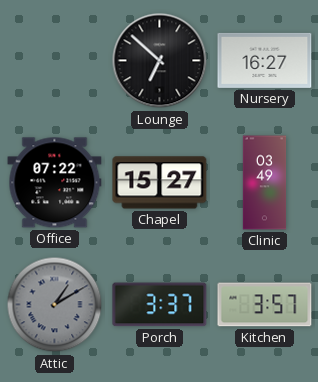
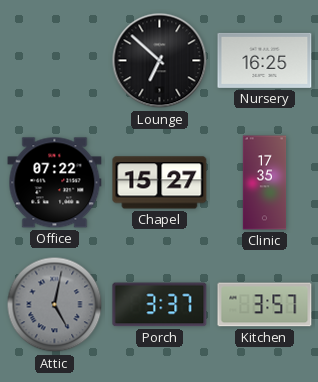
Nursery: 16:27 -> 16:25 (265, 60)
Clinic: 03:49 -> 17:35 (265, 183)
Attic: 1:10 -> 5:02 (55, 305)
